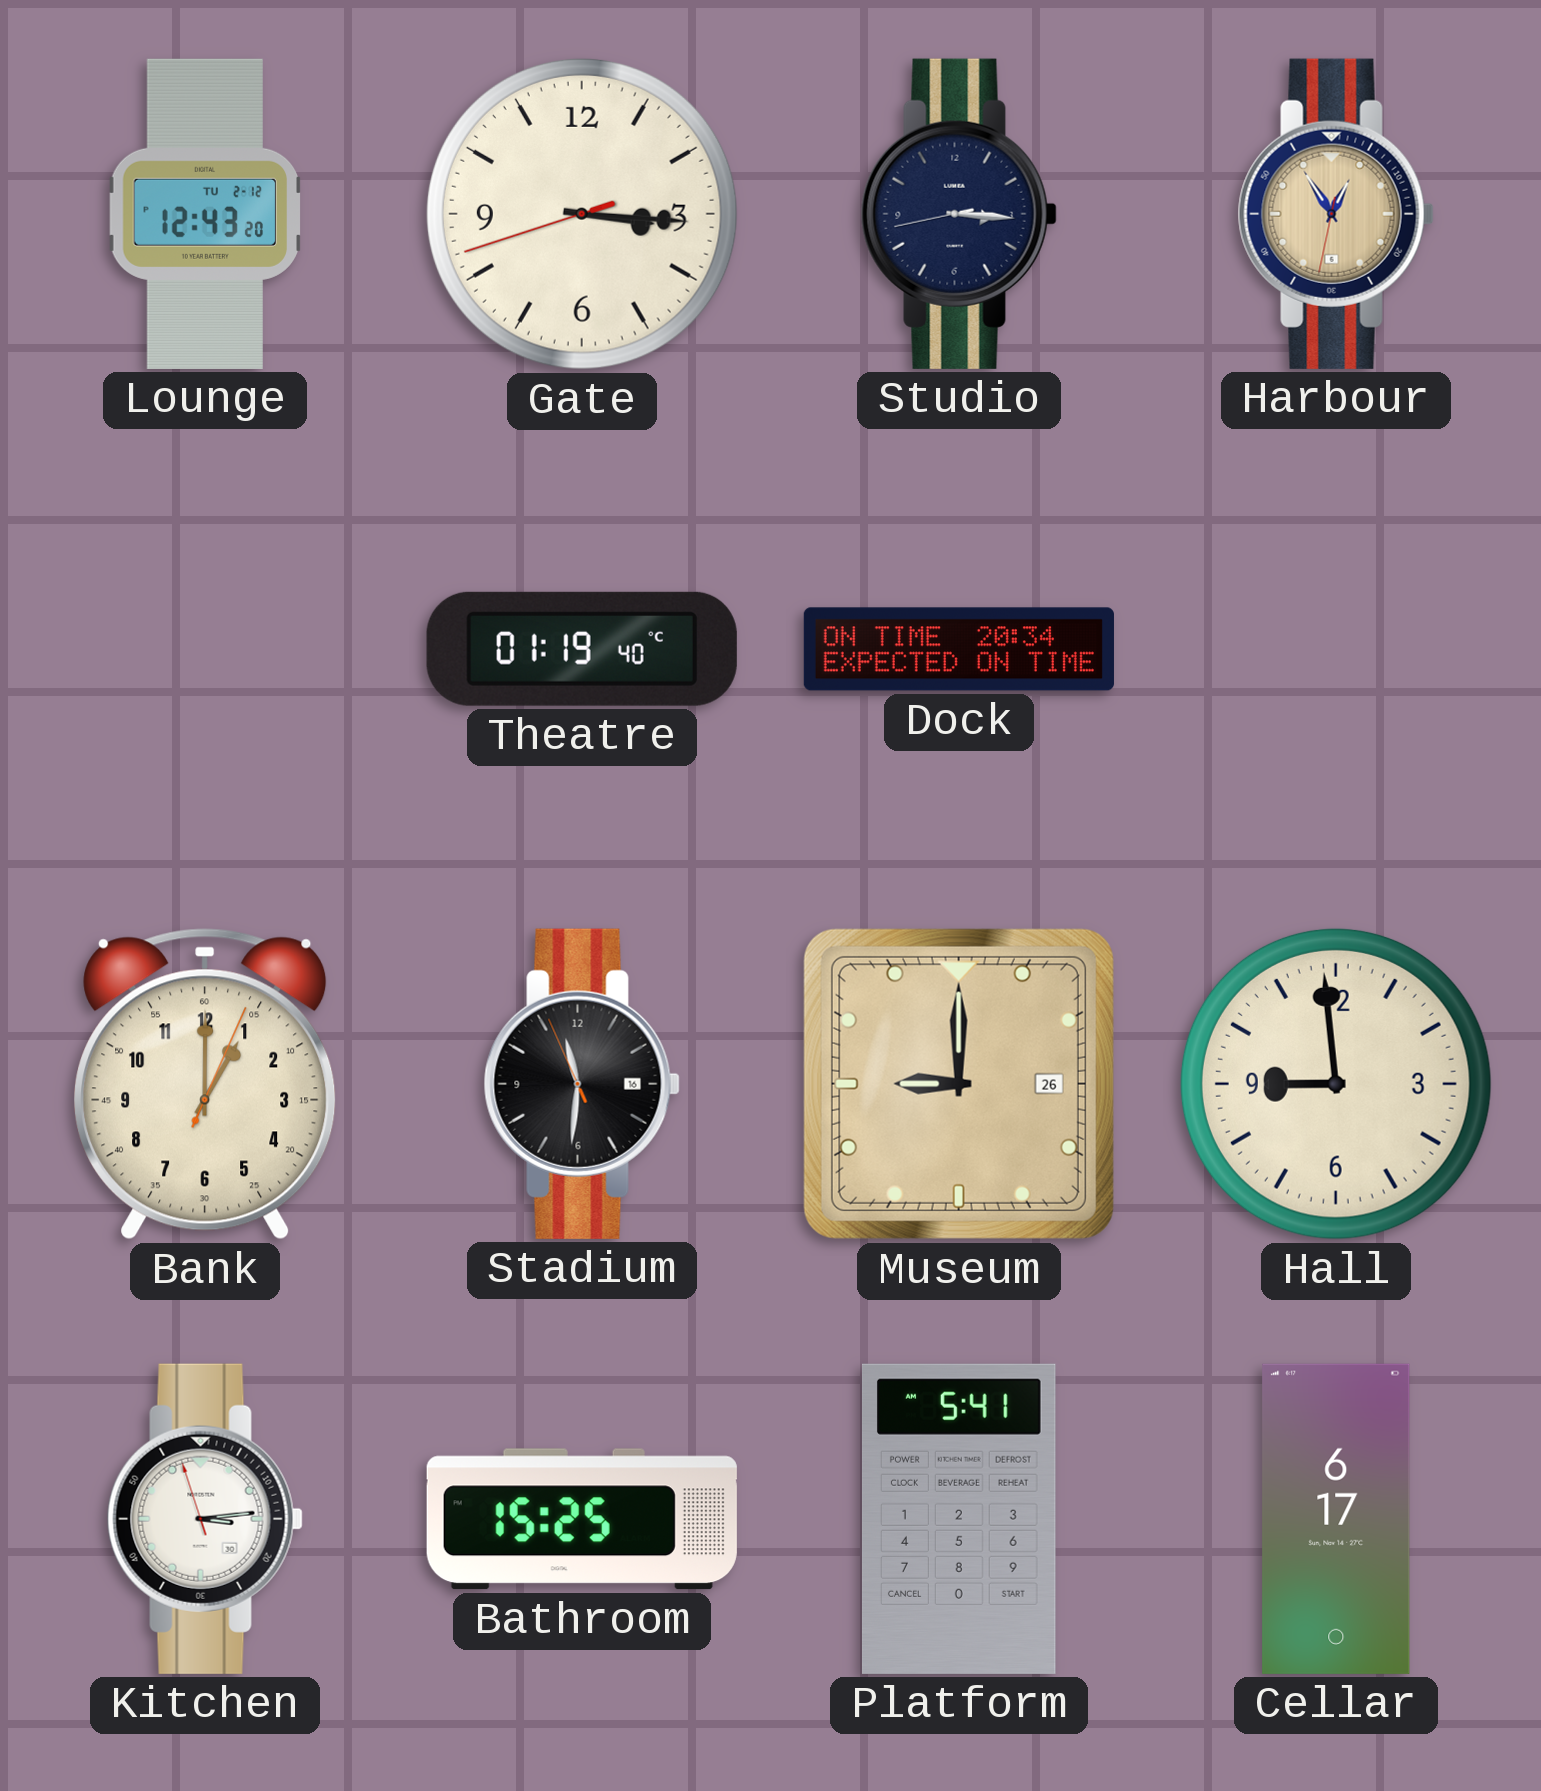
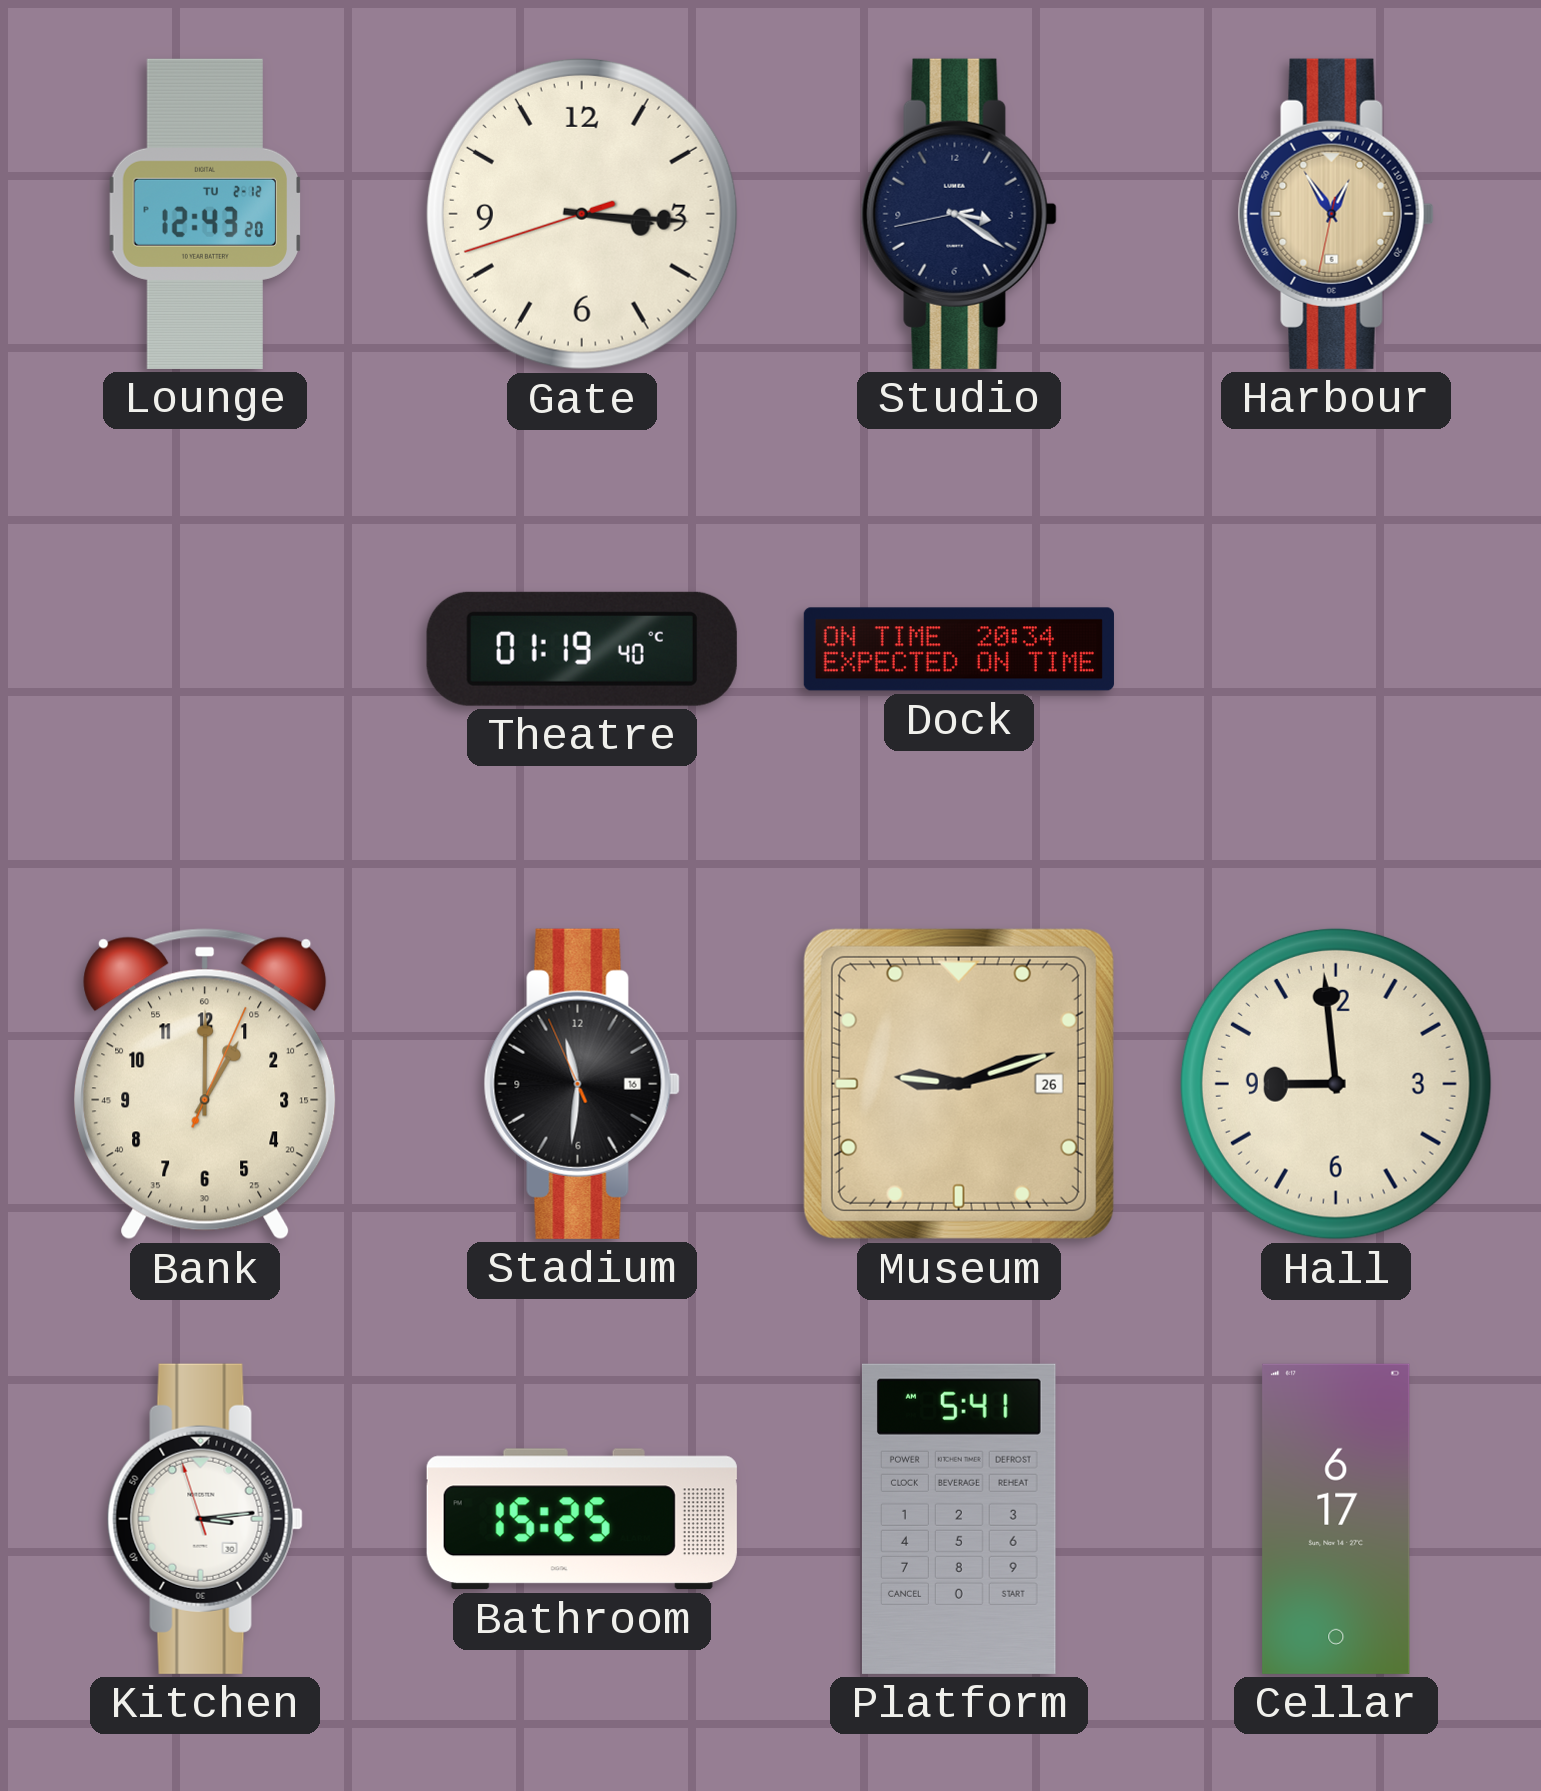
Studio: 3:15 -> 3:20 (959, 214)
Museum: 9:00 -> 9:12 (959, 1084)
